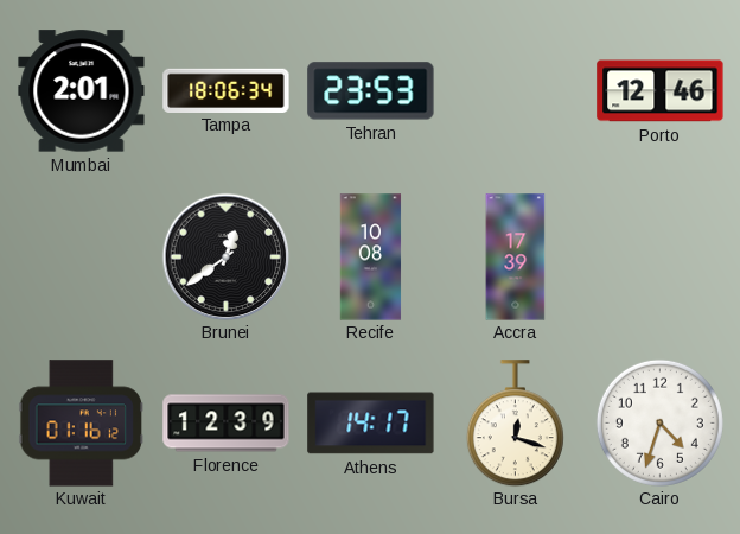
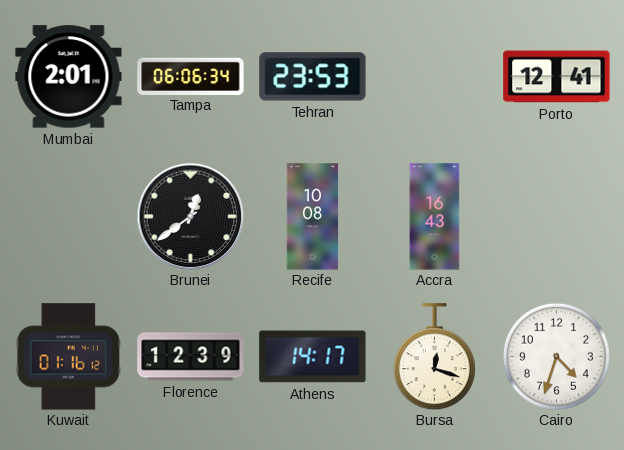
Tampa: 18:06 -> 06:06 (191, 76)
Porto: 12:46 -> 12:41 (557, 77)
Accra: 17:39 -> 16:43 (435, 217)
